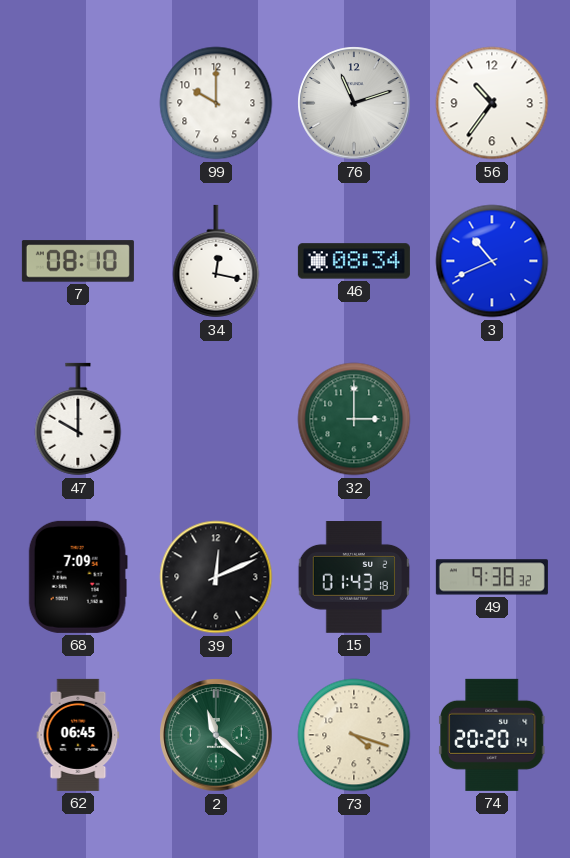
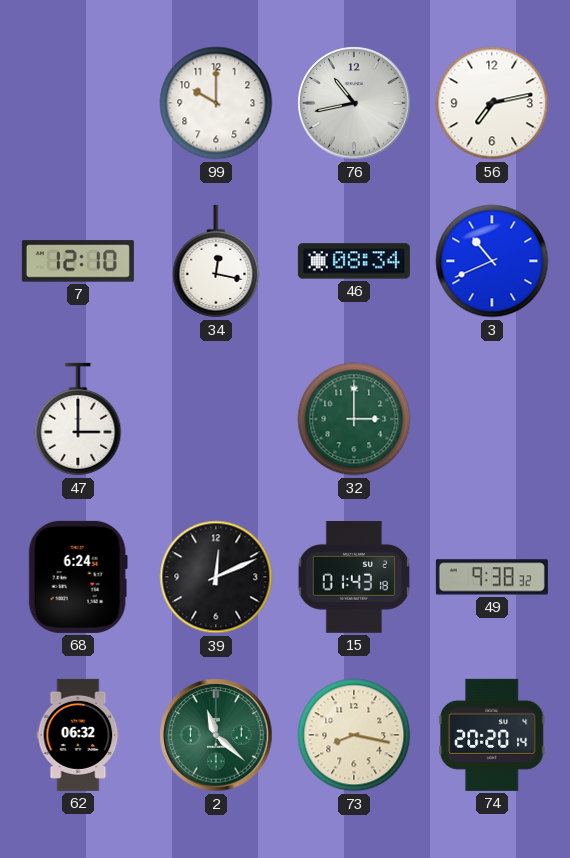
76: 11:12 -> 10:43 (354, 103)
56: 10:36 -> 7:13 (492, 103)
7: 08:10 -> 12:10 (78, 261)
47: 10:00 -> 3:00 (78, 419)
68: 7:09 -> 6:24 (78, 577)
62: 06:45 -> 06:32 (78, 735)
73: 4:18 -> 8:17 (354, 735)
